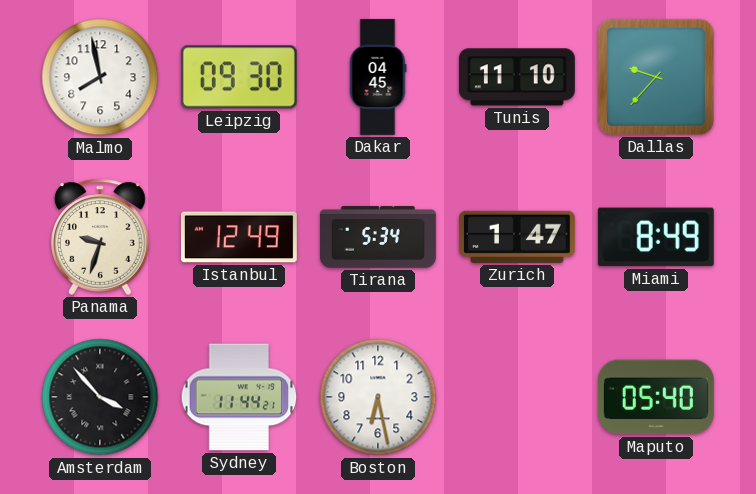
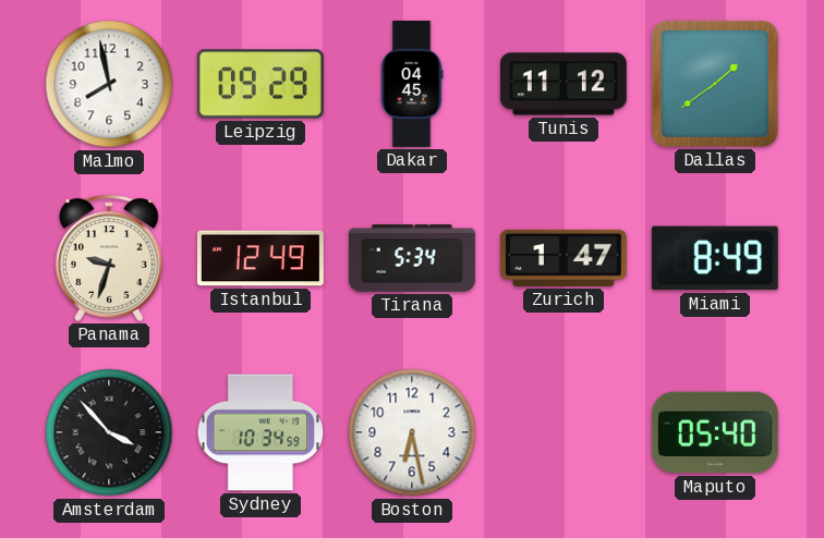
Leipzig: 09:30 -> 09:29 (260, 84)
Tunis: 11:10 -> 11:12 (564, 84)
Dallas: 9:37 -> 1:39 (715, 84)
Sydney: 11:44 -> 10:34 (260, 432)
